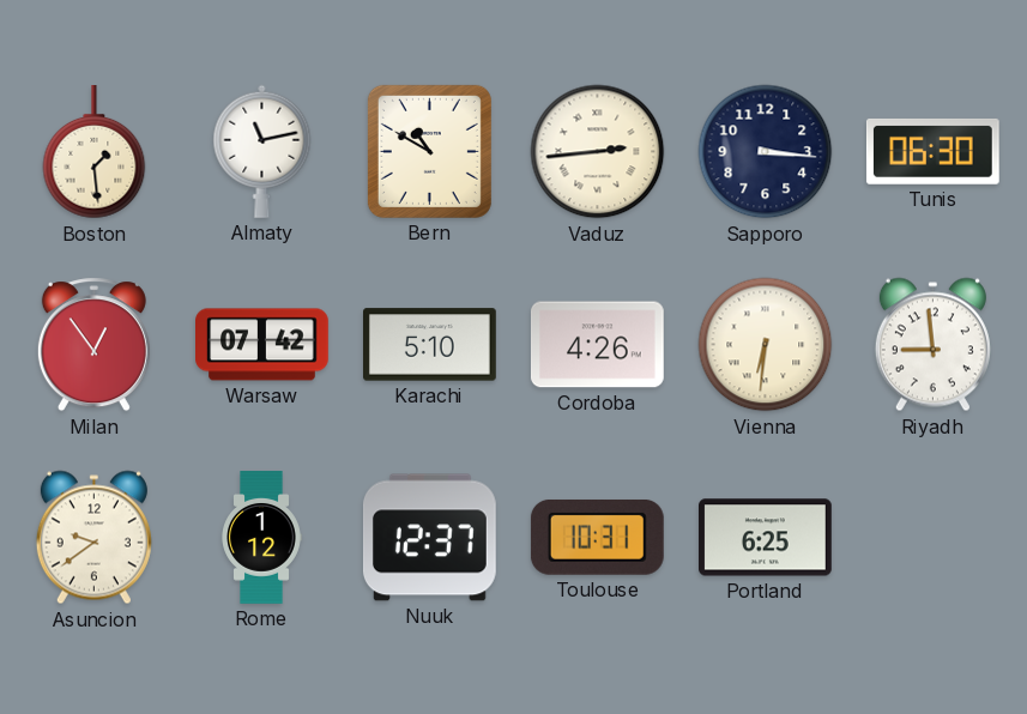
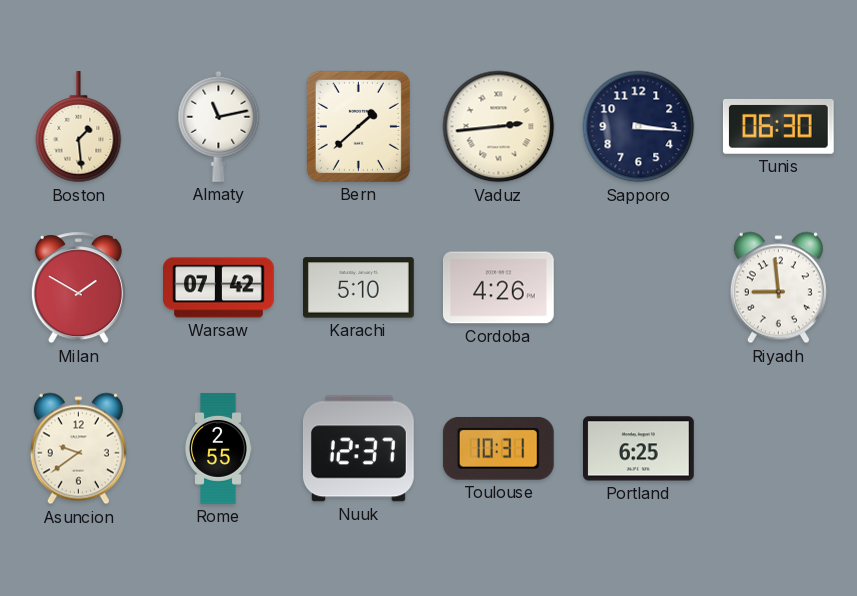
Bern: 10:50 -> 1:38 (358, 126)
Milan: 12:54 -> 1:50 (78, 288)
Vienna: 6:31 -> none (766, 345)
Rome: 1:12 -> 2:55 (218, 449)
